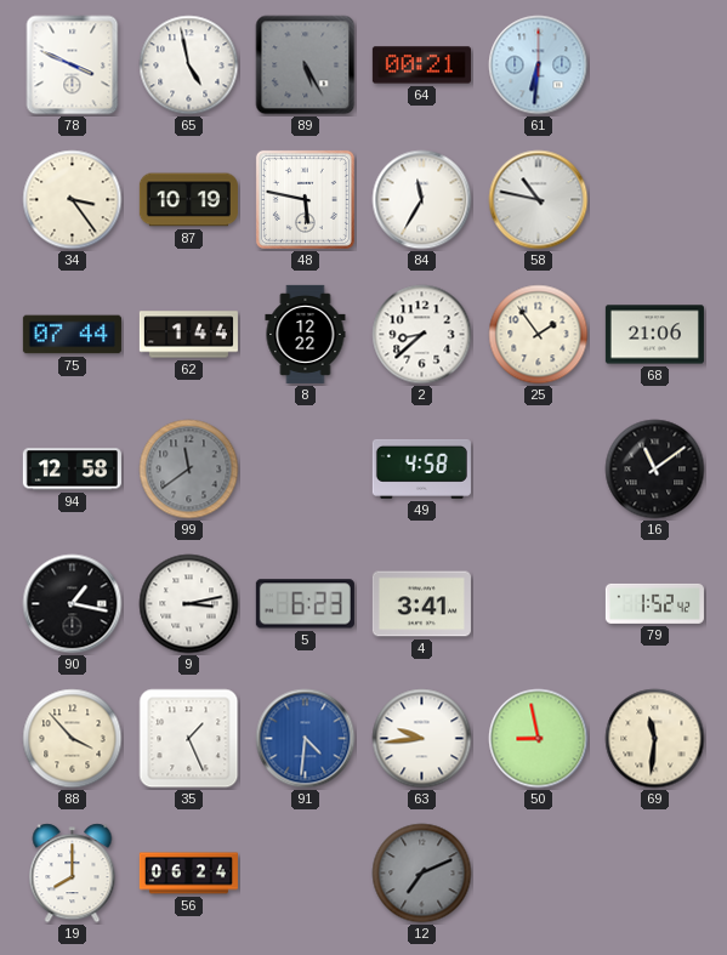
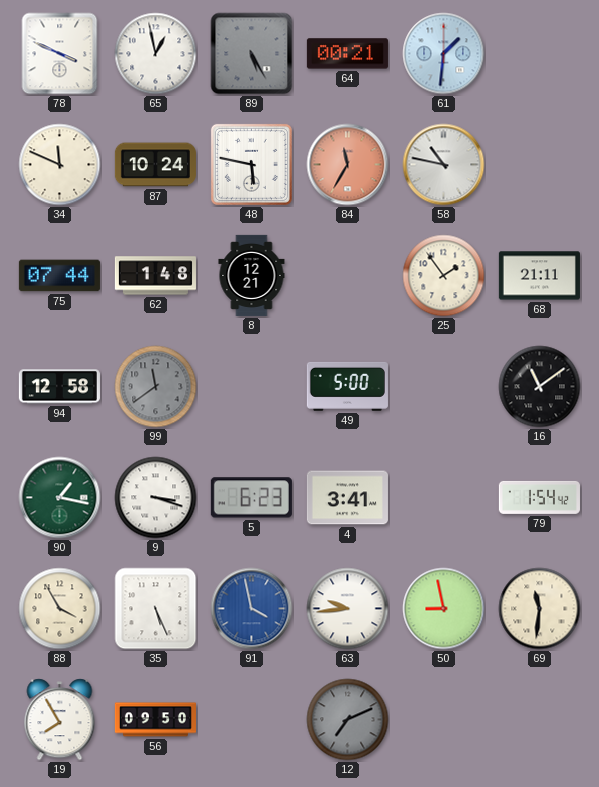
65: 4:58 -> 12:58 (156, 54)
61: 6:31 -> 1:31 (444, 54)
34: 3:24 -> 11:49 (60, 165)
87: 10:19 -> 10:24 (155, 165)
84 dial: white -> salmon (348, 165)
62: 1:44 -> 1:48 (155, 276)
8: 12:22 -> 12:21 (252, 275)
2: 8:38 -> none (422, 335)
68: 21:06 -> 21:11 (539, 276)
49: 4:58 -> 5:00 (347, 386)
90 dial: black -> green (60, 498)
9: 3:13 -> 3:18 (156, 498)
79: 1:52 -> 1:54 (539, 497)
88: 3:53 -> 3:55 (60, 609)
35: 1:26 -> 5:26 (156, 609)
91: 4:31 -> 3:58 (252, 609)
19: 8:00 -> 7:55 (60, 720)
56: 06:24 -> 09:50 (155, 720)
